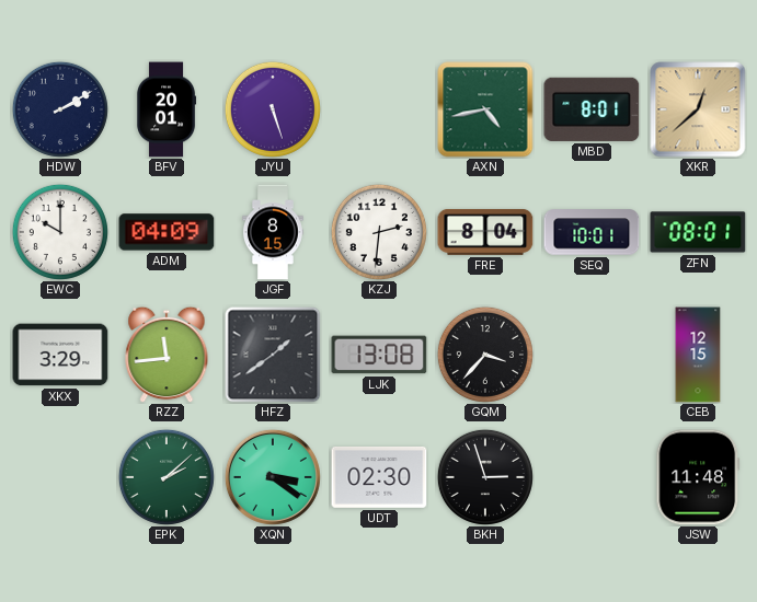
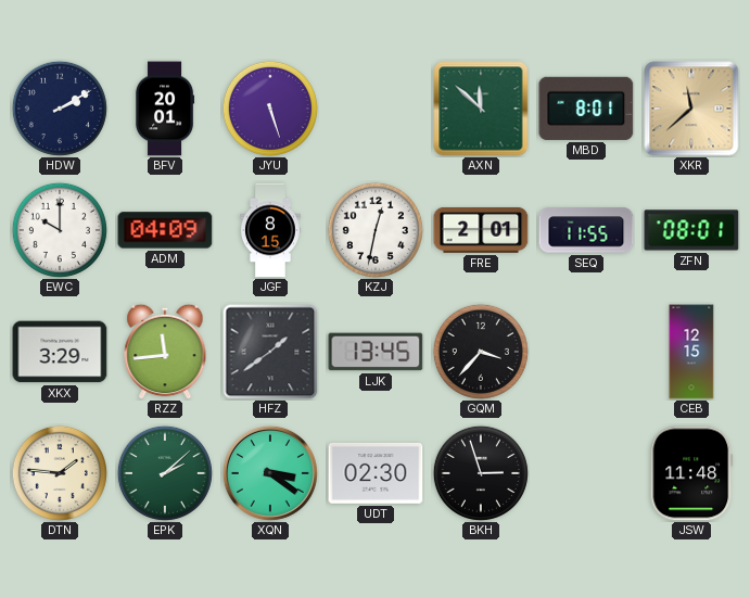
AXN: 4:43 -> 11:52 (481, 109)
XKR: 12:38 -> 11:38 (691, 109)
KZJ: 2:31 -> 12:32 (376, 230)
FRE: 8:04 -> 2:01 (481, 230)
SEQ: 10:01 -> 11:55 (586, 230)
LJK: 13:08 -> 13:45 (376, 352)
DTN: none -> 1:46 (60, 473)
